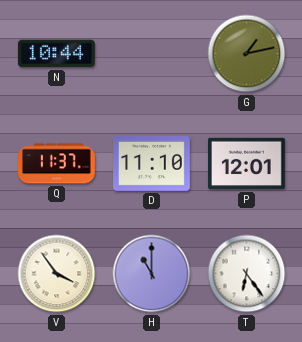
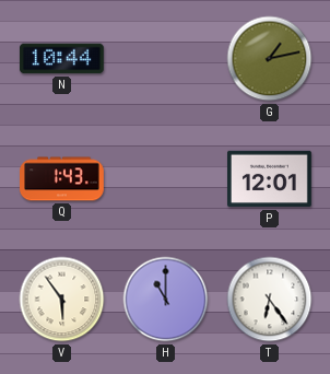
Q: 11:37 -> 1:43 (62, 179)
D: 11:10 -> none (152, 164)
V: 3:54 -> 5:54 (62, 300)
